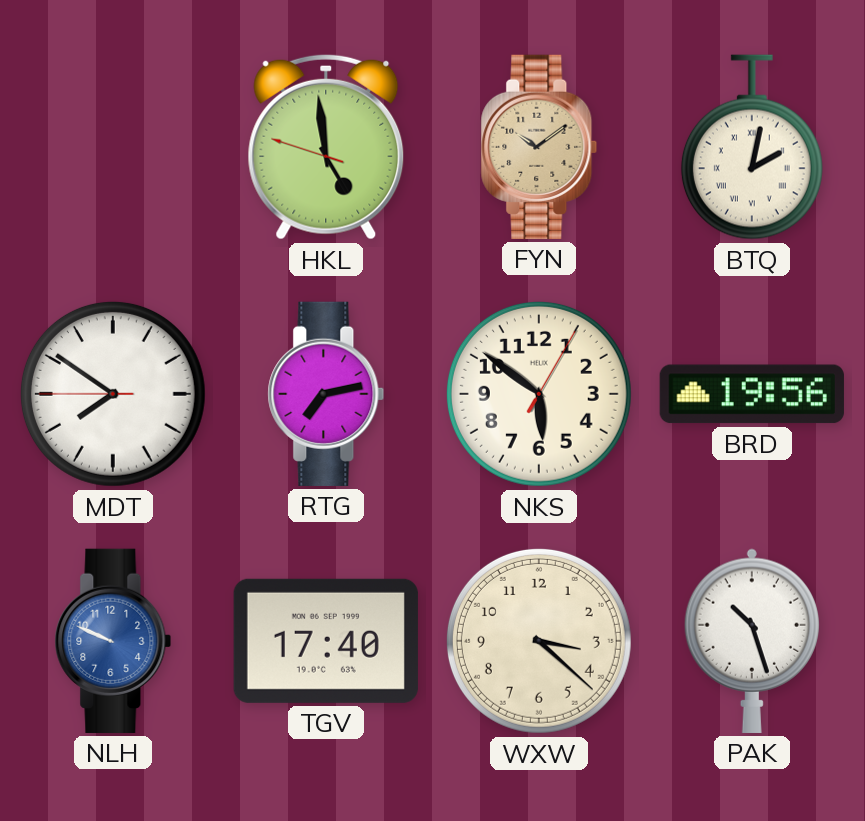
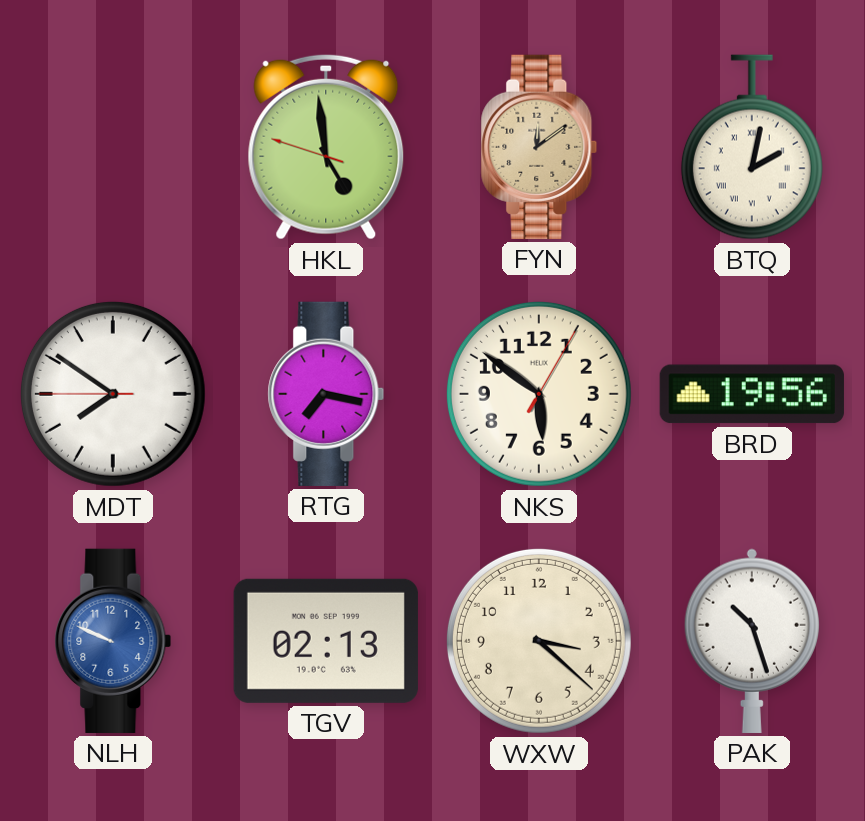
FYN: 10:09 -> 12:09 (539, 147)
RTG: 7:13 -> 7:17 (326, 394)
TGV: 17:40 -> 02:13 (326, 641)
